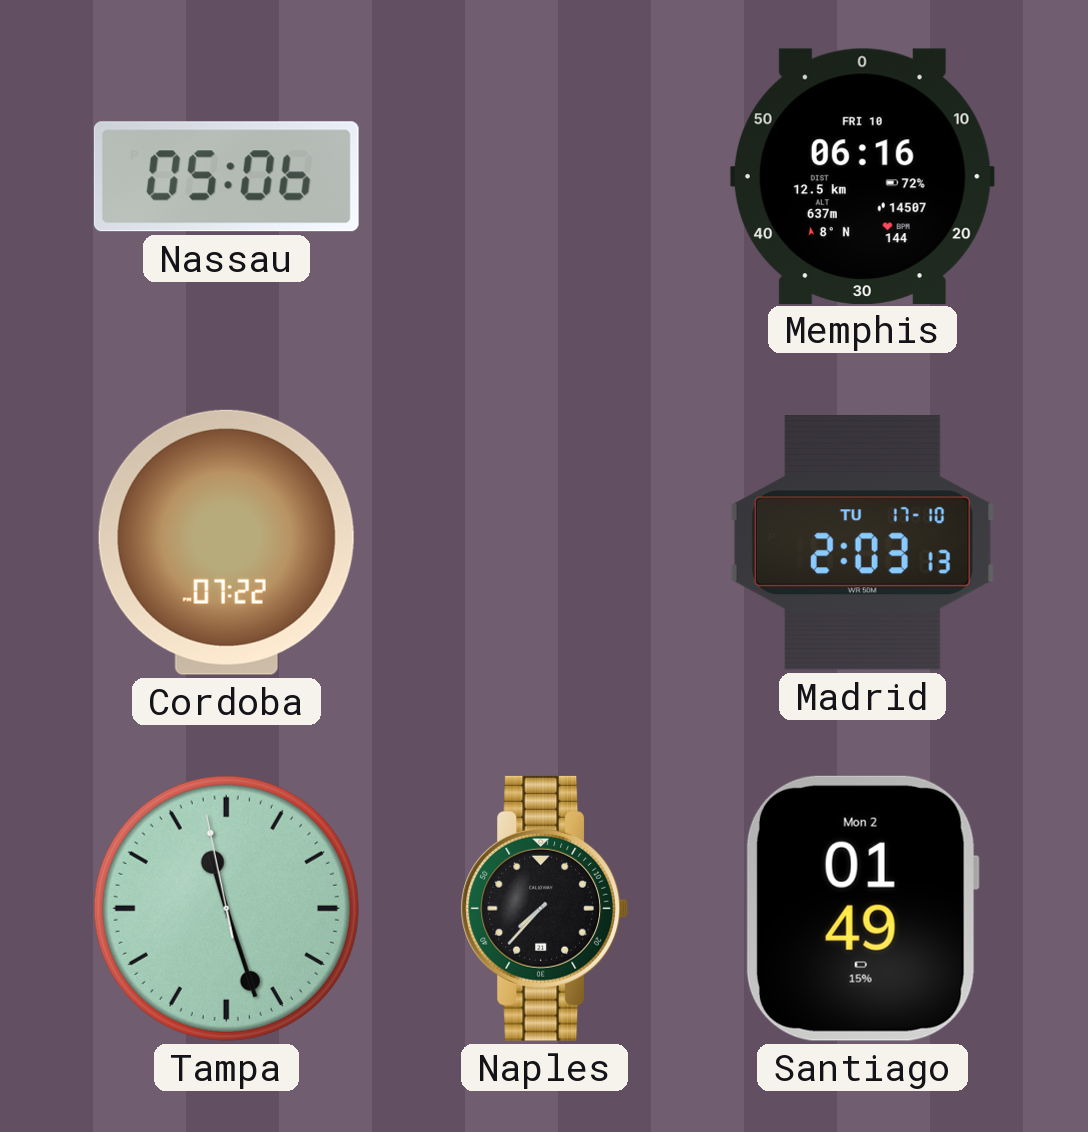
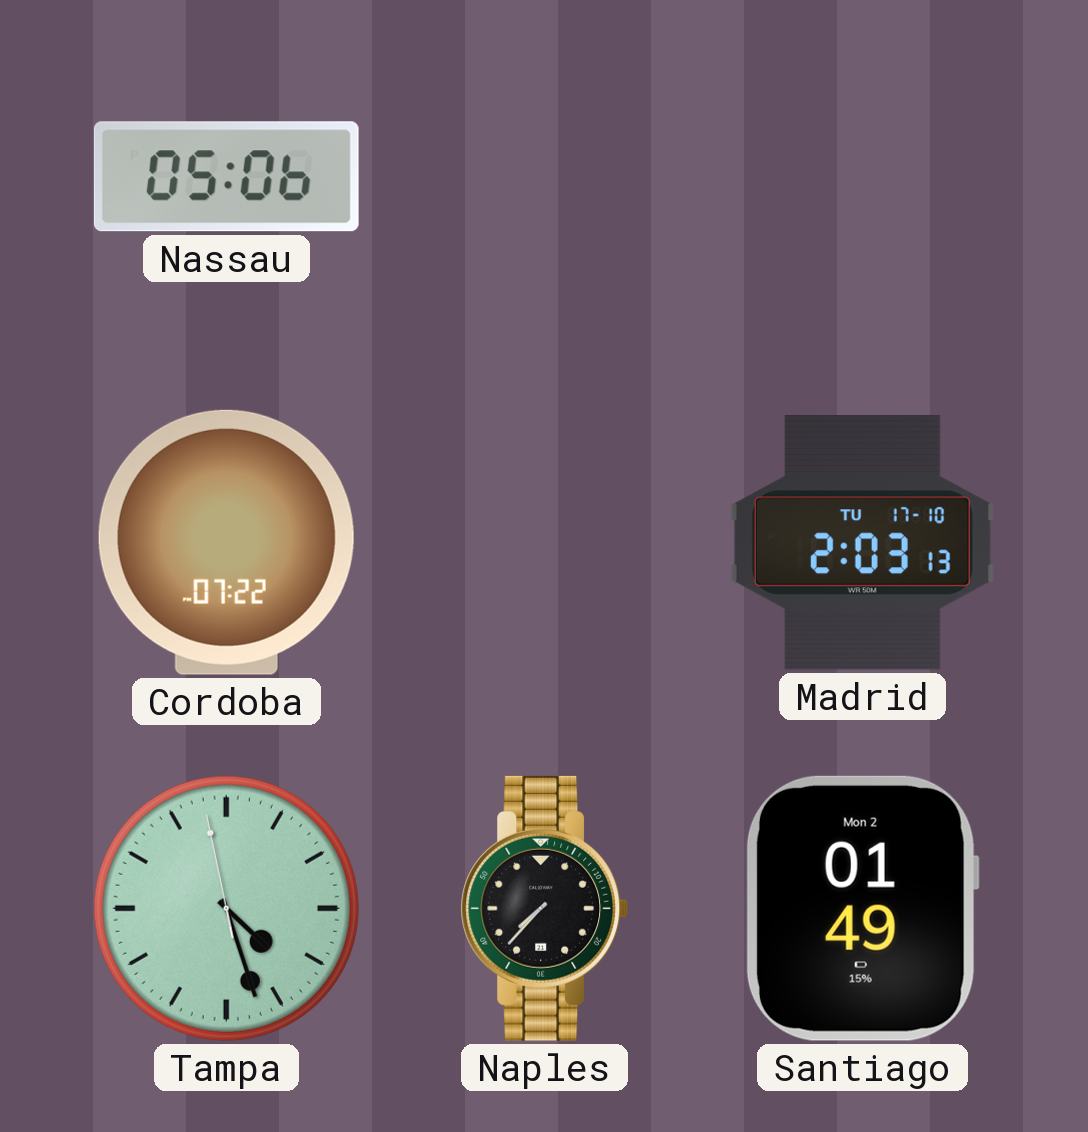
Memphis: 06:16 -> none (862, 176)
Tampa: 11:26 -> 4:26 (226, 908)
